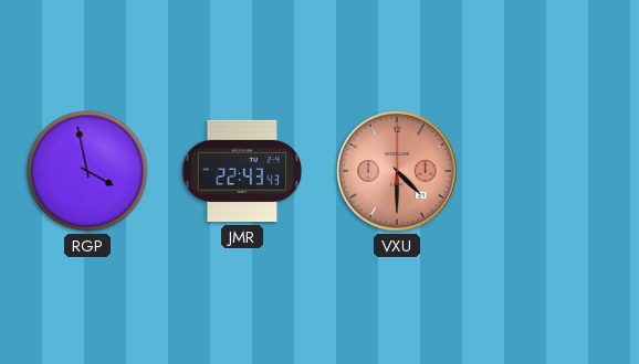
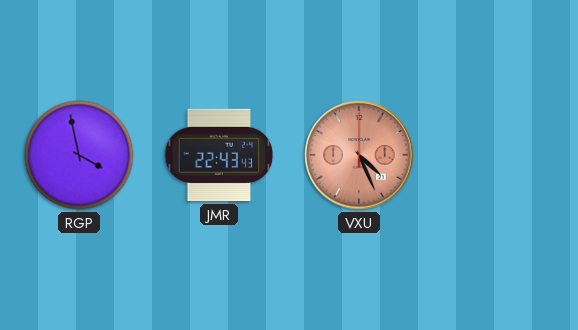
VXU: 4:30 -> 4:26 (359, 155)
